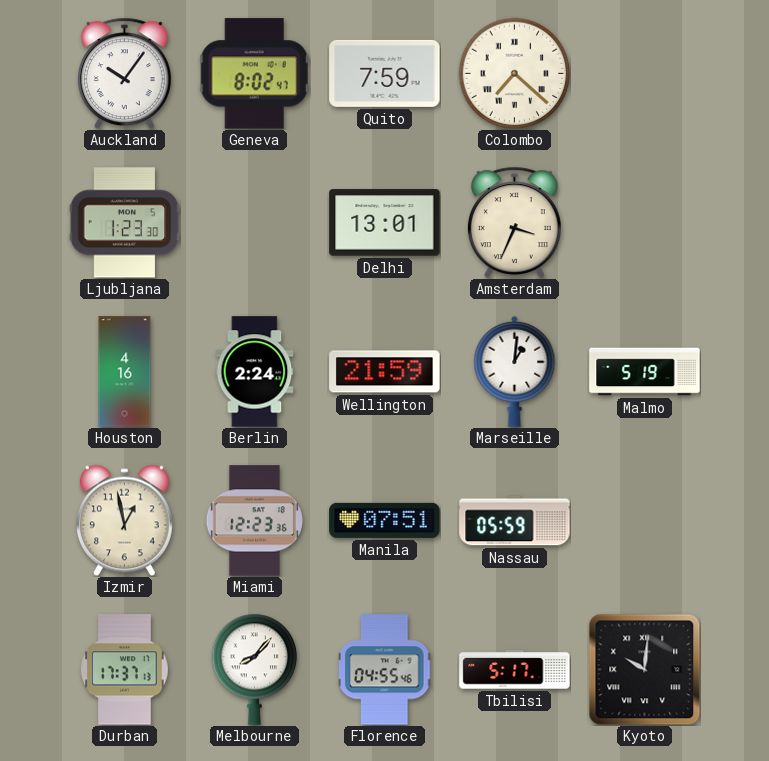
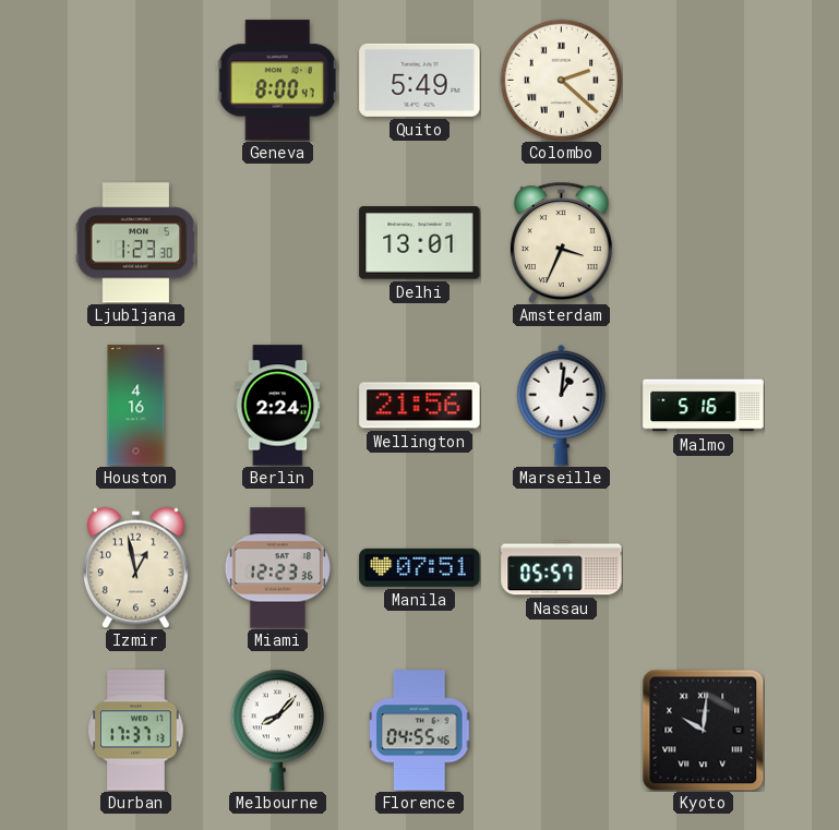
Auckland: 10:06 -> none (124, 73)
Geneva: 8:02 -> 8:00 (277, 81)
Quito: 7:59 -> 5:49 (420, 80)
Colombo: 7:22 -> 2:22 (561, 80)
Wellington: 21:59 -> 21:56 (420, 406)
Malmo: 5:19 -> 5:16 (704, 406)
Nassau: 05:59 -> 05:57 (562, 568)
Tbilisi: 5:17 -> none (515, 670)
